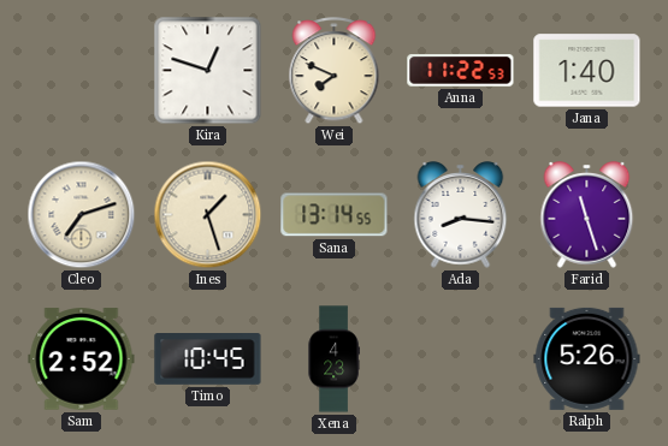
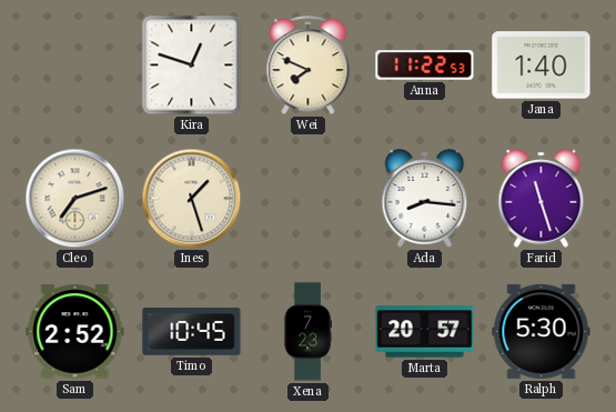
Sana: 13:14 -> none (335, 215)
Xena: 4:23 -> 7:23 (307, 332)
Marta: none -> 20:57 (425, 332)
Ralph: 5:26 -> 5:30 (542, 331)
